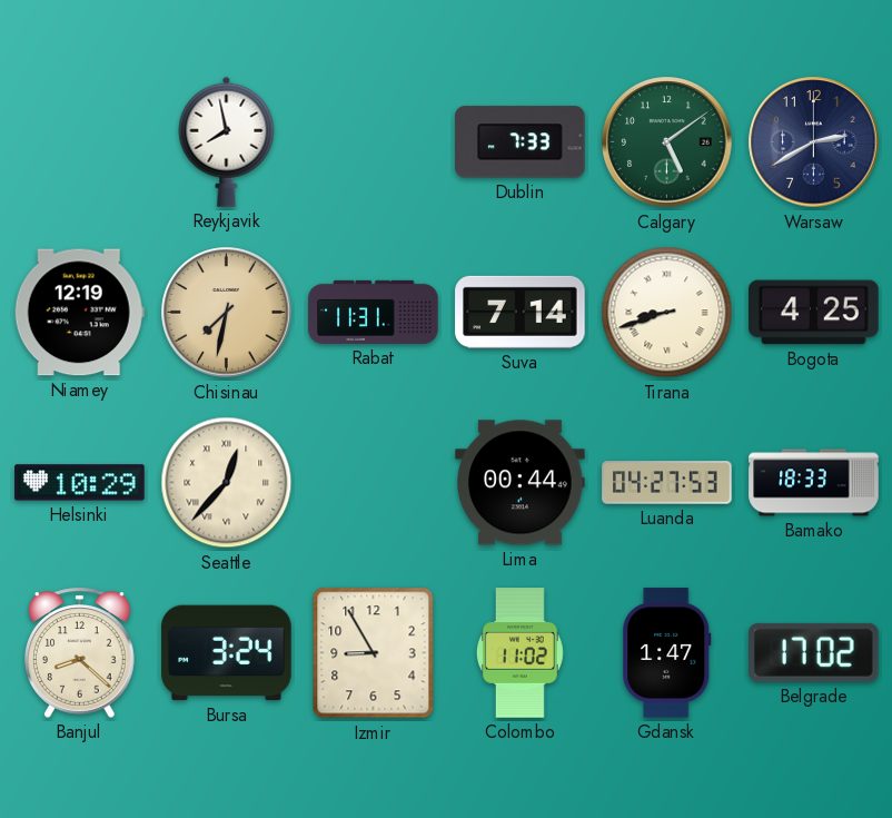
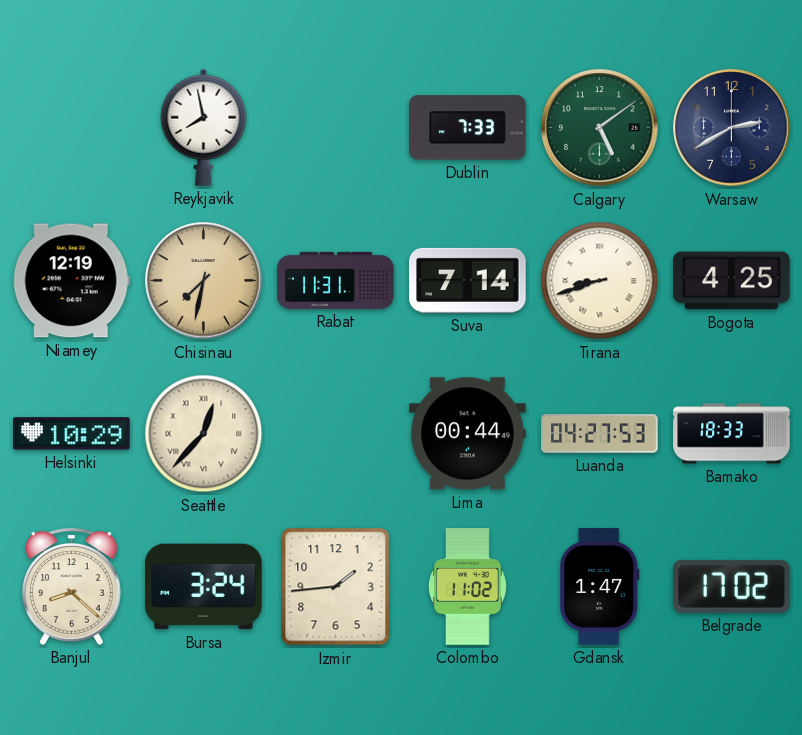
Izmir: 8:55 -> 1:44 (336, 587)
